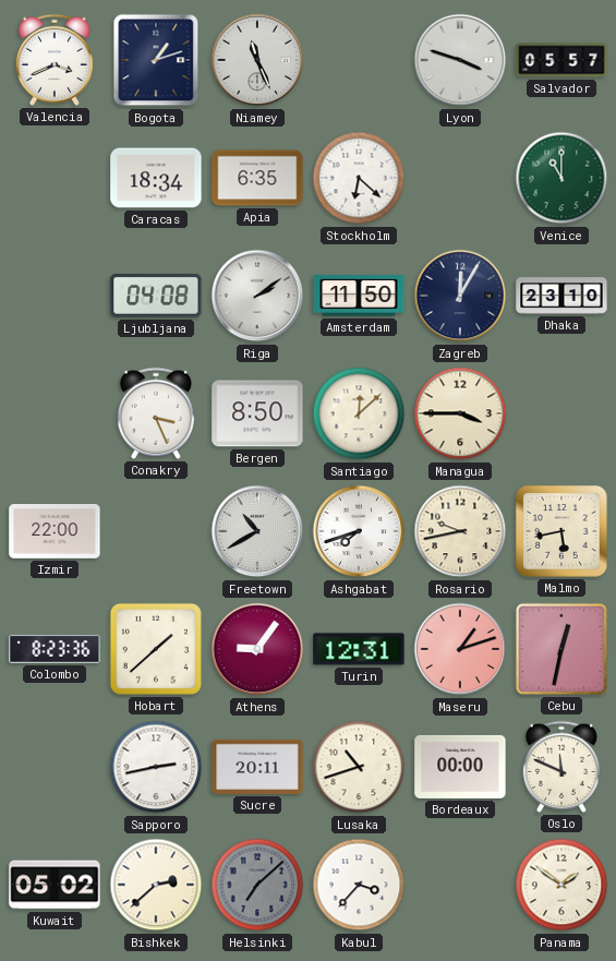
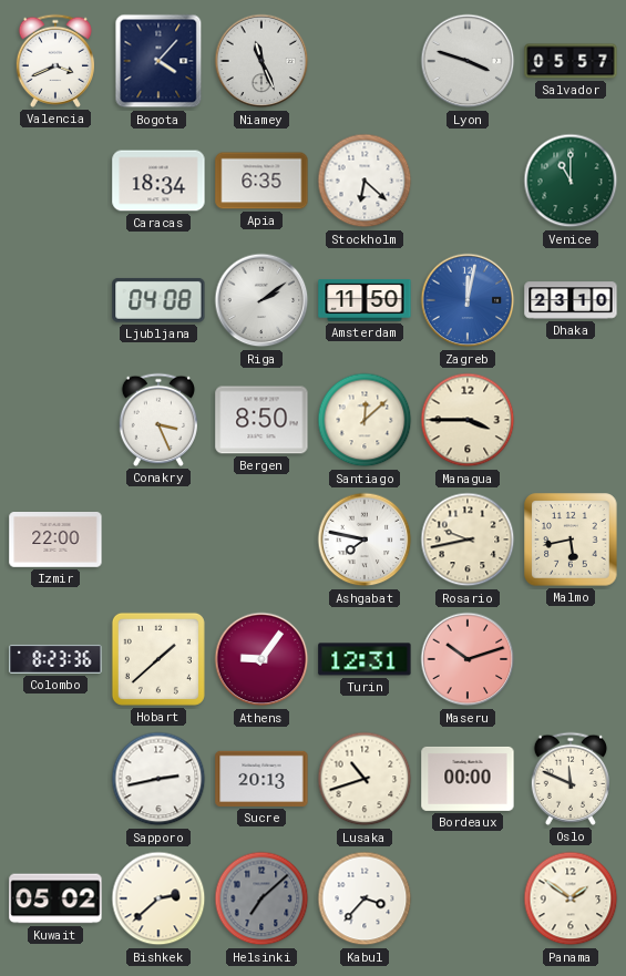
Bogota: 1:12 -> 4:07 (158, 61)
Zagreb: 12:05 -> 12:02 (468, 300)
Zagreb dial: navy -> blue (468, 300)
Freetown: 10:40 -> none (257, 531)
Ashgabat: 7:42 -> 7:47 (365, 540)
Maseru: 1:12 -> 10:12 (468, 659)
Cebu: 12:32 -> none (561, 649)
Sucre: 20:11 -> 20:13 (261, 779)
